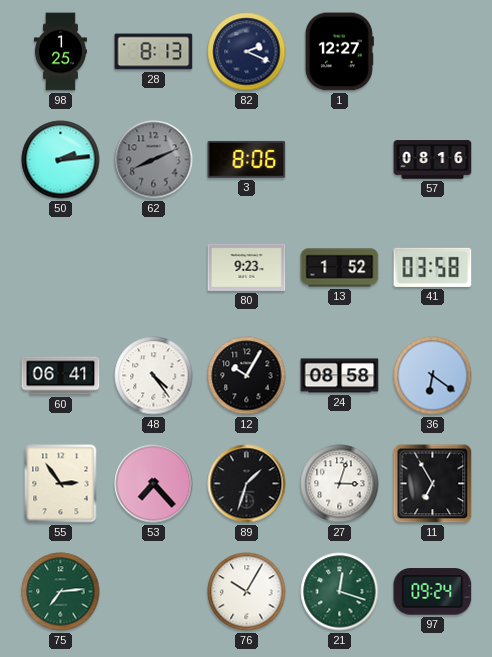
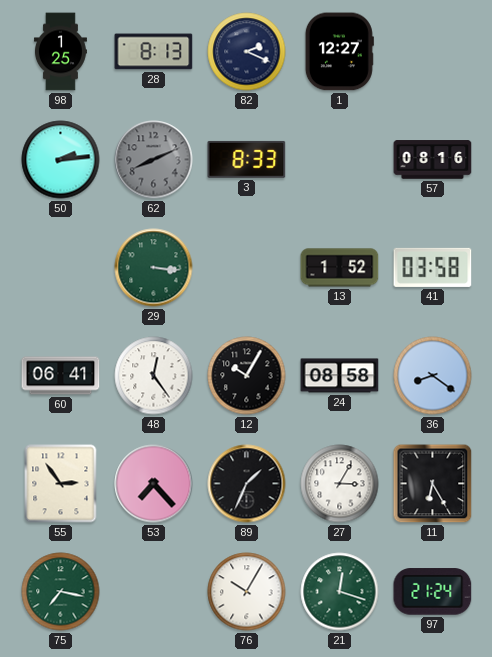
3: 8:06 -> 8:33 (247, 159)
29: none -> 3:16 (154, 268)
80: 9:23 -> none (247, 267)
48: 4:24 -> 12:24 (154, 376)
36: 6:21 -> 8:21 (433, 376)
89: 1:33 -> 1:34 (247, 484)
27: 3:03 -> 3:05 (340, 484)
11: 6:55 -> 6:25 (433, 484)
75: 7:14 -> 7:17 (61, 592)
97: 09:24 -> 21:24 (433, 592)
